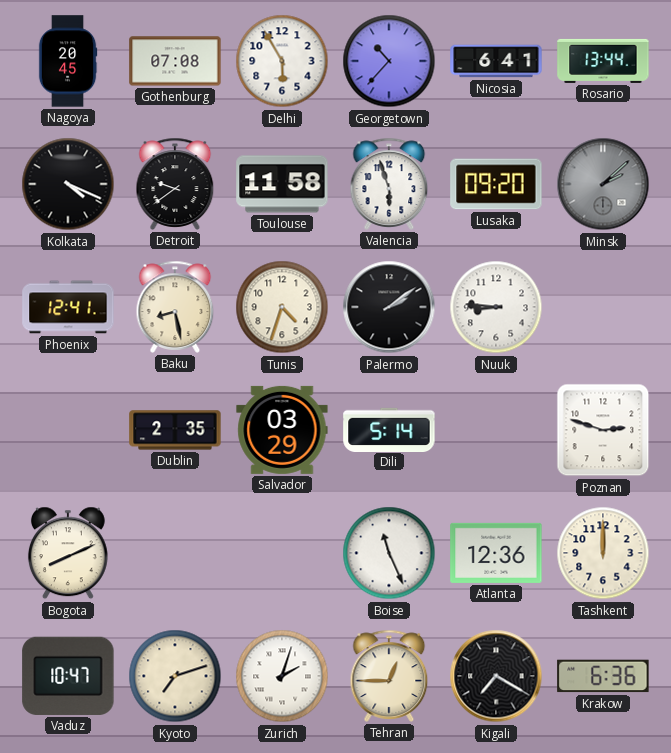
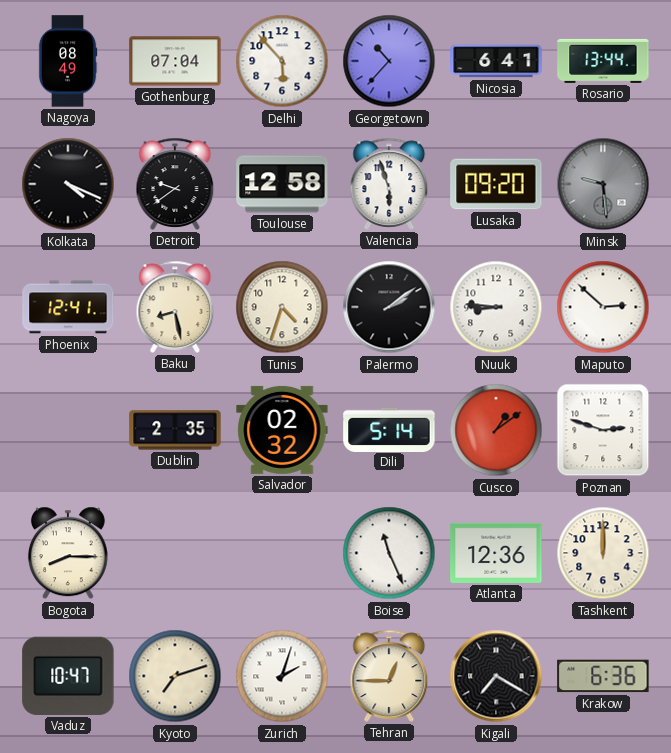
Nagoya: 20:45 -> 08:49 (68, 61)
Gothenburg: 07:08 -> 07:04 (175, 61)
Delhi: 5:55 -> 5:53 (282, 61)
Toulouse: 11:58 -> 12:58 (282, 184)
Minsk: 2:08 -> 9:29 (603, 184)
Maputo: none -> 2:52 (603, 307)
Salvador: 03:29 -> 02:32 (282, 430)
Cusco: none -> 1:09 (496, 430)
Bogota: 8:11 -> 8:15 (68, 553)
